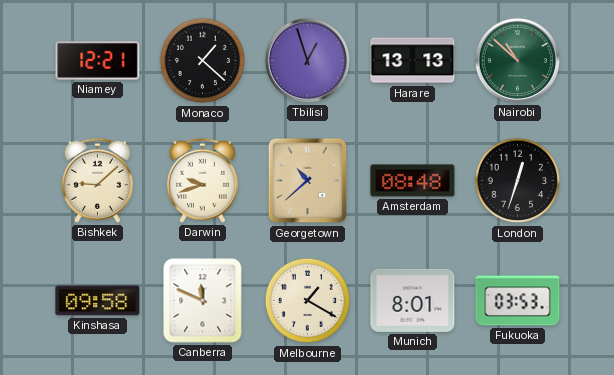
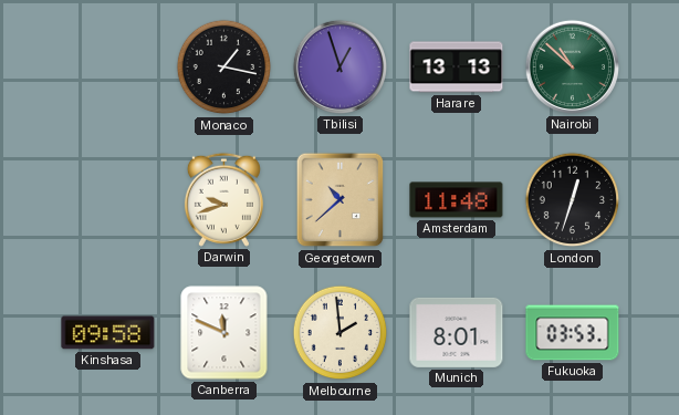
Niamey: 12:21 -> none (98, 61)
Monaco: 1:22 -> 1:17 (224, 68)
Bishkek: 9:08 -> none (97, 180)
Amsterdam: 08:48 -> 11:48 (457, 200)
Melbourne: 1:20 -> 1:59 (341, 333)
